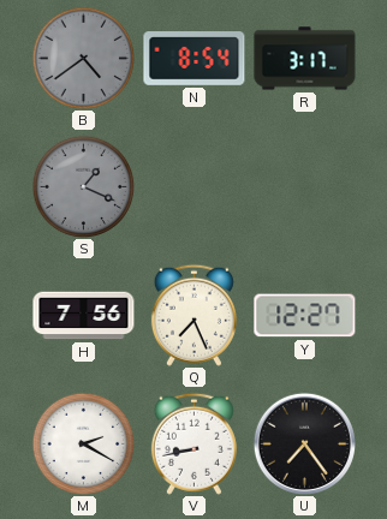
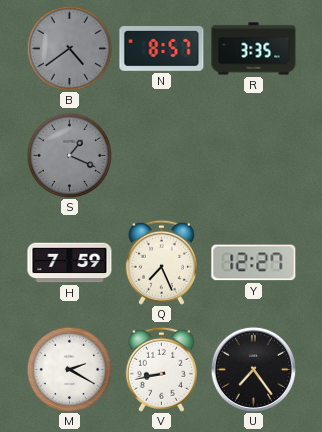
N: 8:54 -> 8:57 (162, 49)
R: 3:17 -> 3:35 (254, 49)
H: 7:56 -> 7:59 (70, 263)
